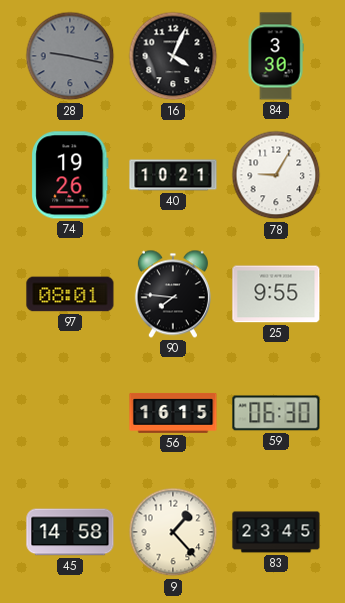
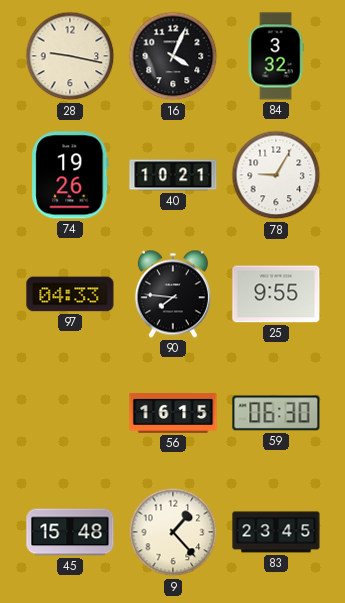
28 dial: grey -> cream (70, 56)
84: 3:30 -> 3:32 (276, 56)
97: 08:01 -> 04:33 (70, 294)
45: 14:58 -> 15:48 (70, 532)
